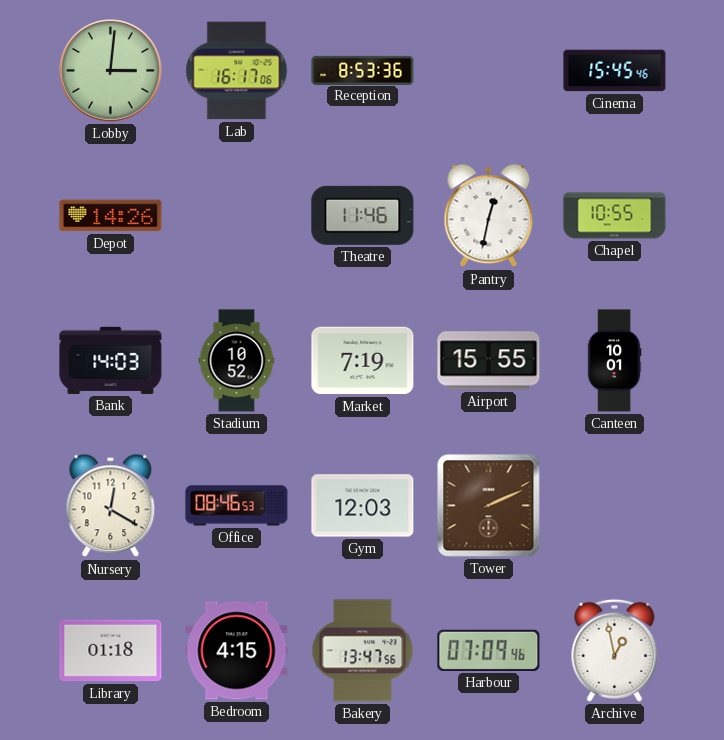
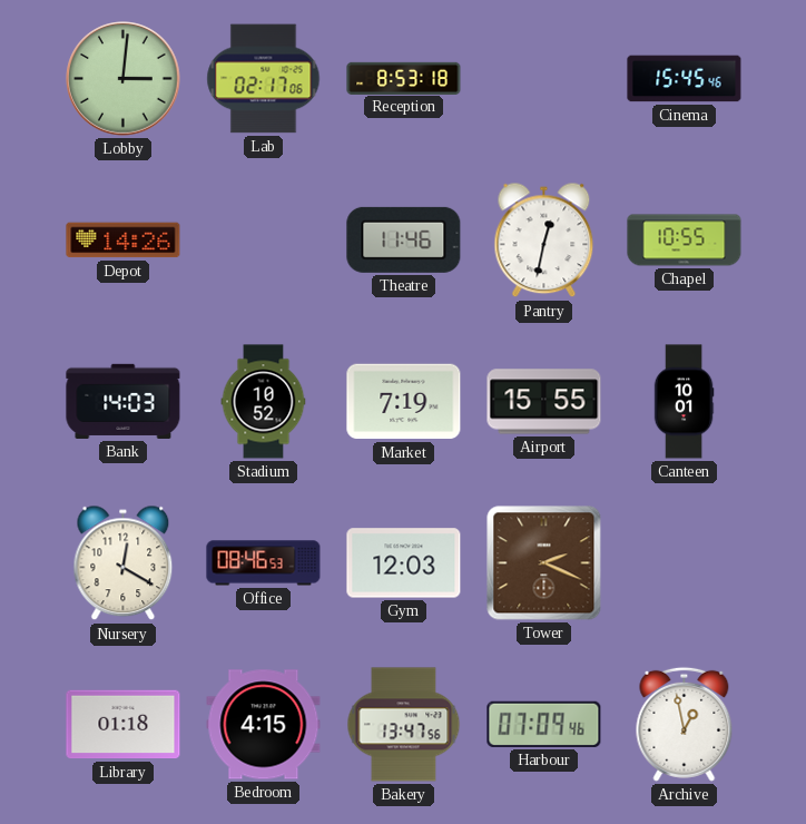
Lab: 16:17 -> 02:17 (264, 79)
Reception: 8:53:36 -> 8:53:18 (404, 78)
Tower: 2:11 -> 2:19 (544, 563)
